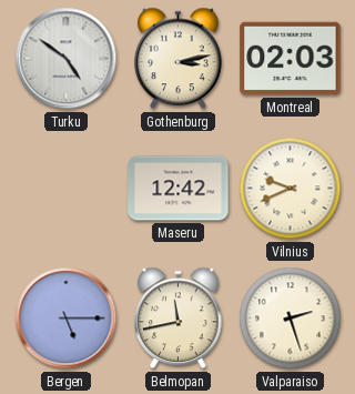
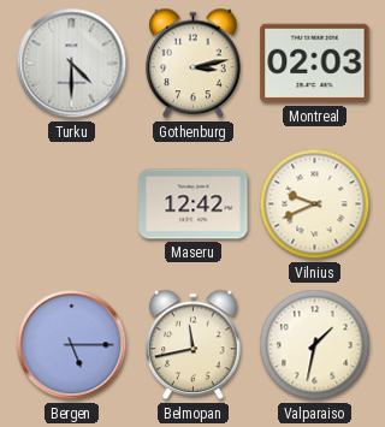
Turku: 4:51 -> 4:30 (72, 64)
Valparaiso: 2:27 -> 1:32 (315, 345)
